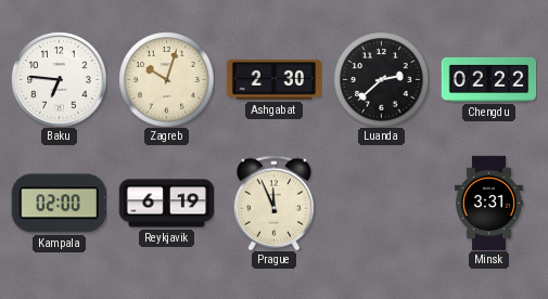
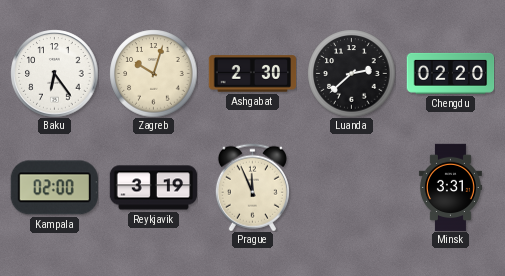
Baku: 6:46 -> 6:24 (54, 73)
Chengdu: 02:22 -> 02:20 (450, 73)
Reykjavik: 6:19 -> 3:19 (153, 188)
